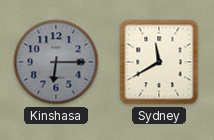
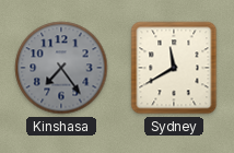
Kinshasa: 6:15 -> 7:24 (61, 68)
